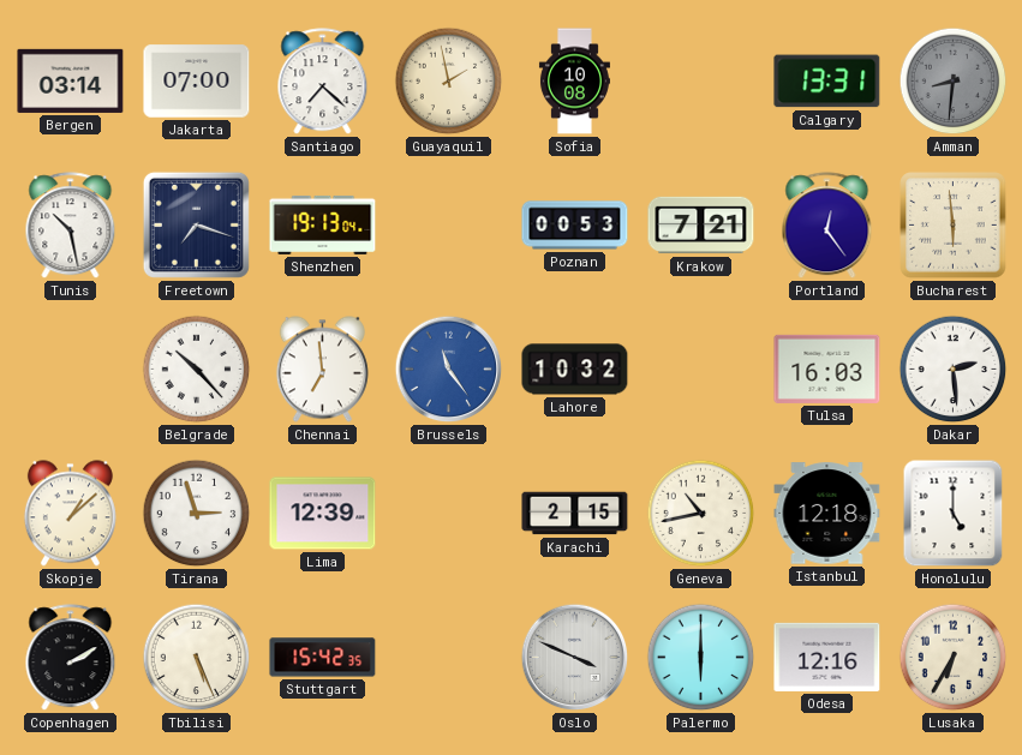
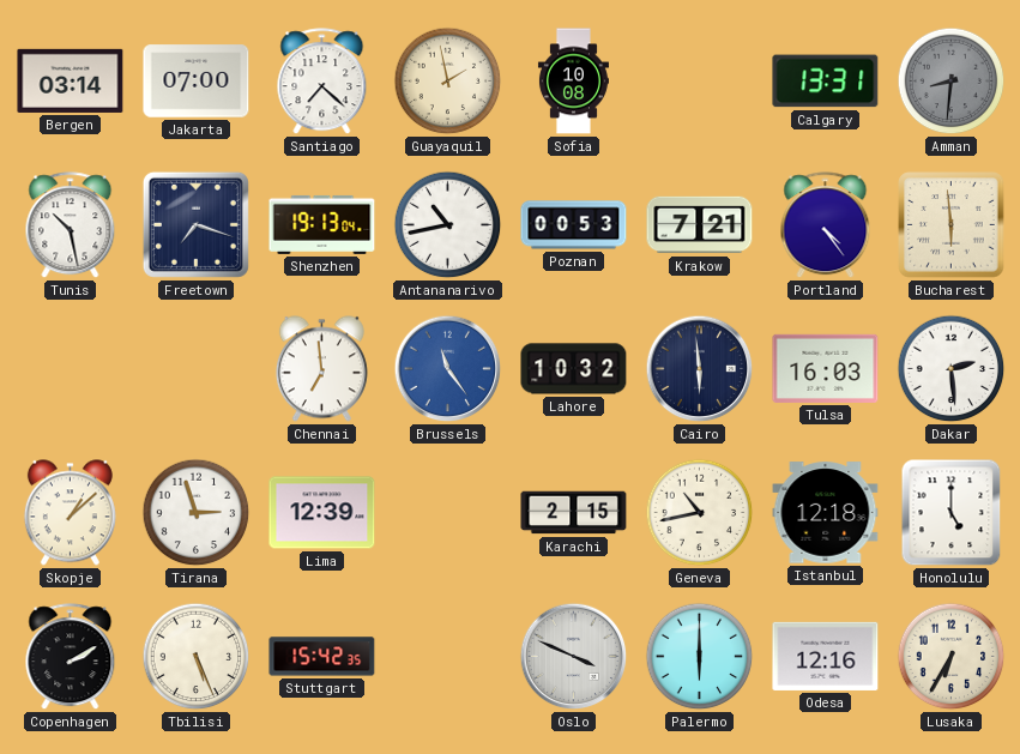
Antananarivo: none -> 10:43 (448, 225)
Portland: 12:24 -> 4:24 (826, 225)
Belgrade: 10:23 -> none (197, 370)
Cairo: none -> 5:59 (700, 369)
